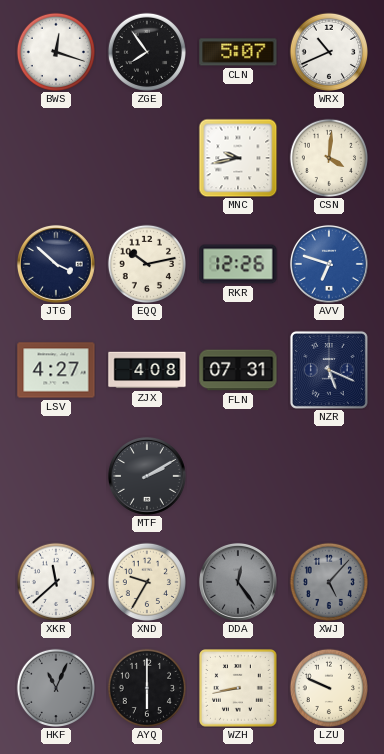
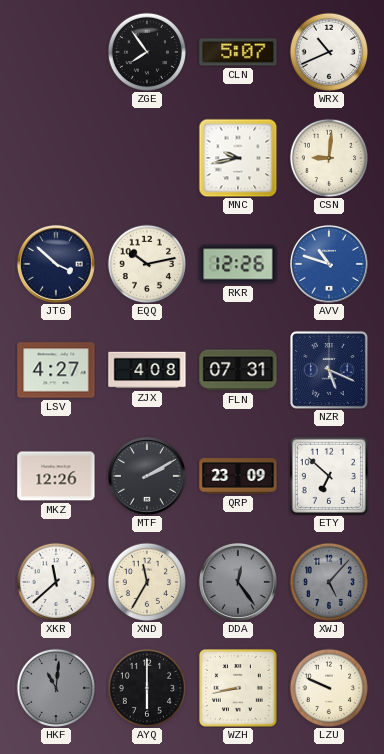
BWS: 12:18 -> none (55, 51)
CSN: 4:01 -> 9:01 (328, 157)
AVV: 6:48 -> 10:48 (329, 264)
MKZ: none -> 12:26 (56, 476)
QRP: none -> 23:09 (238, 476)
ETY: none -> 6:52 (329, 476)
XND: 9:35 -> 11:35 (146, 581)
HKF: 11:04 -> 11:01 (55, 687)
